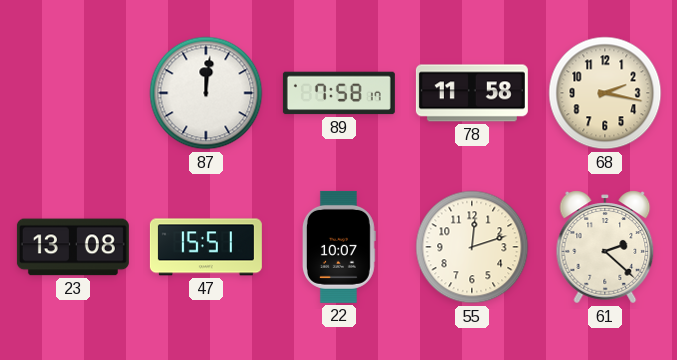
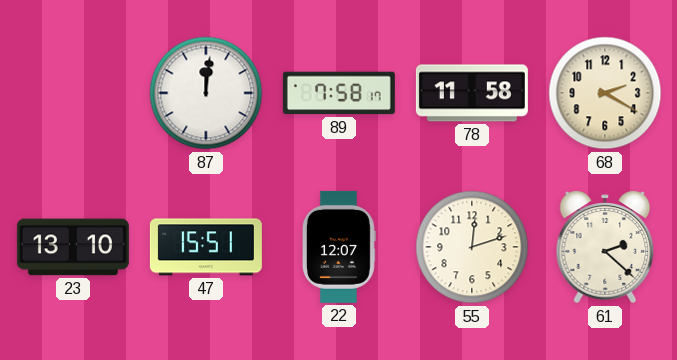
68: 2:17 -> 2:20 (605, 93)
23: 13:08 -> 13:10 (73, 247)
22: 10:07 -> 12:07 (339, 247)
